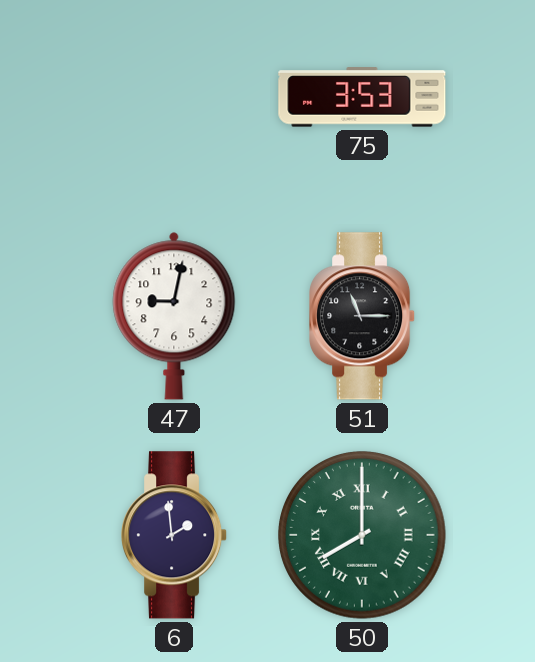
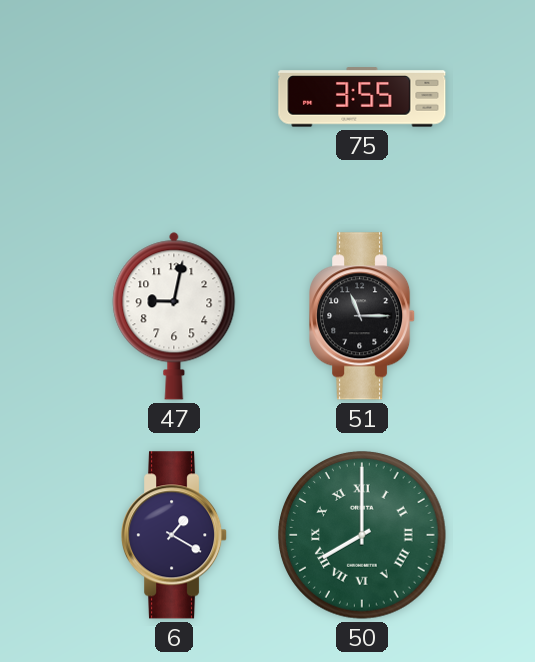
75: 3:53 -> 3:55 (362, 97)
6: 1:59 -> 1:20 (175, 535)
